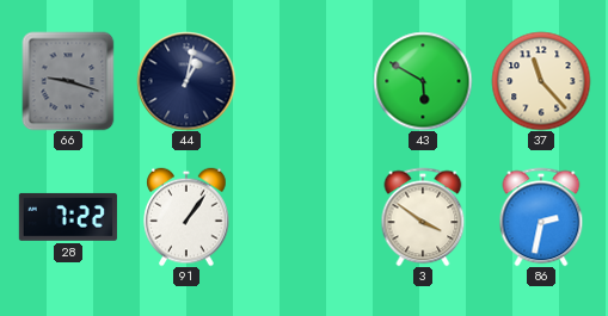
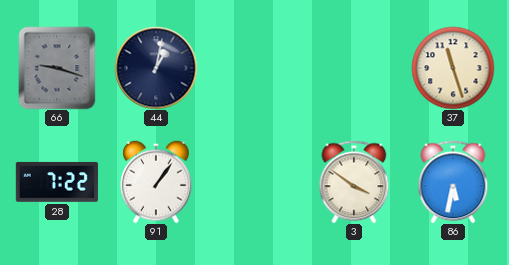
43: 5:50 -> none (423, 81)
37: 11:23 -> 11:27 (453, 68)
86: 2:32 -> 5:32 (453, 182)
